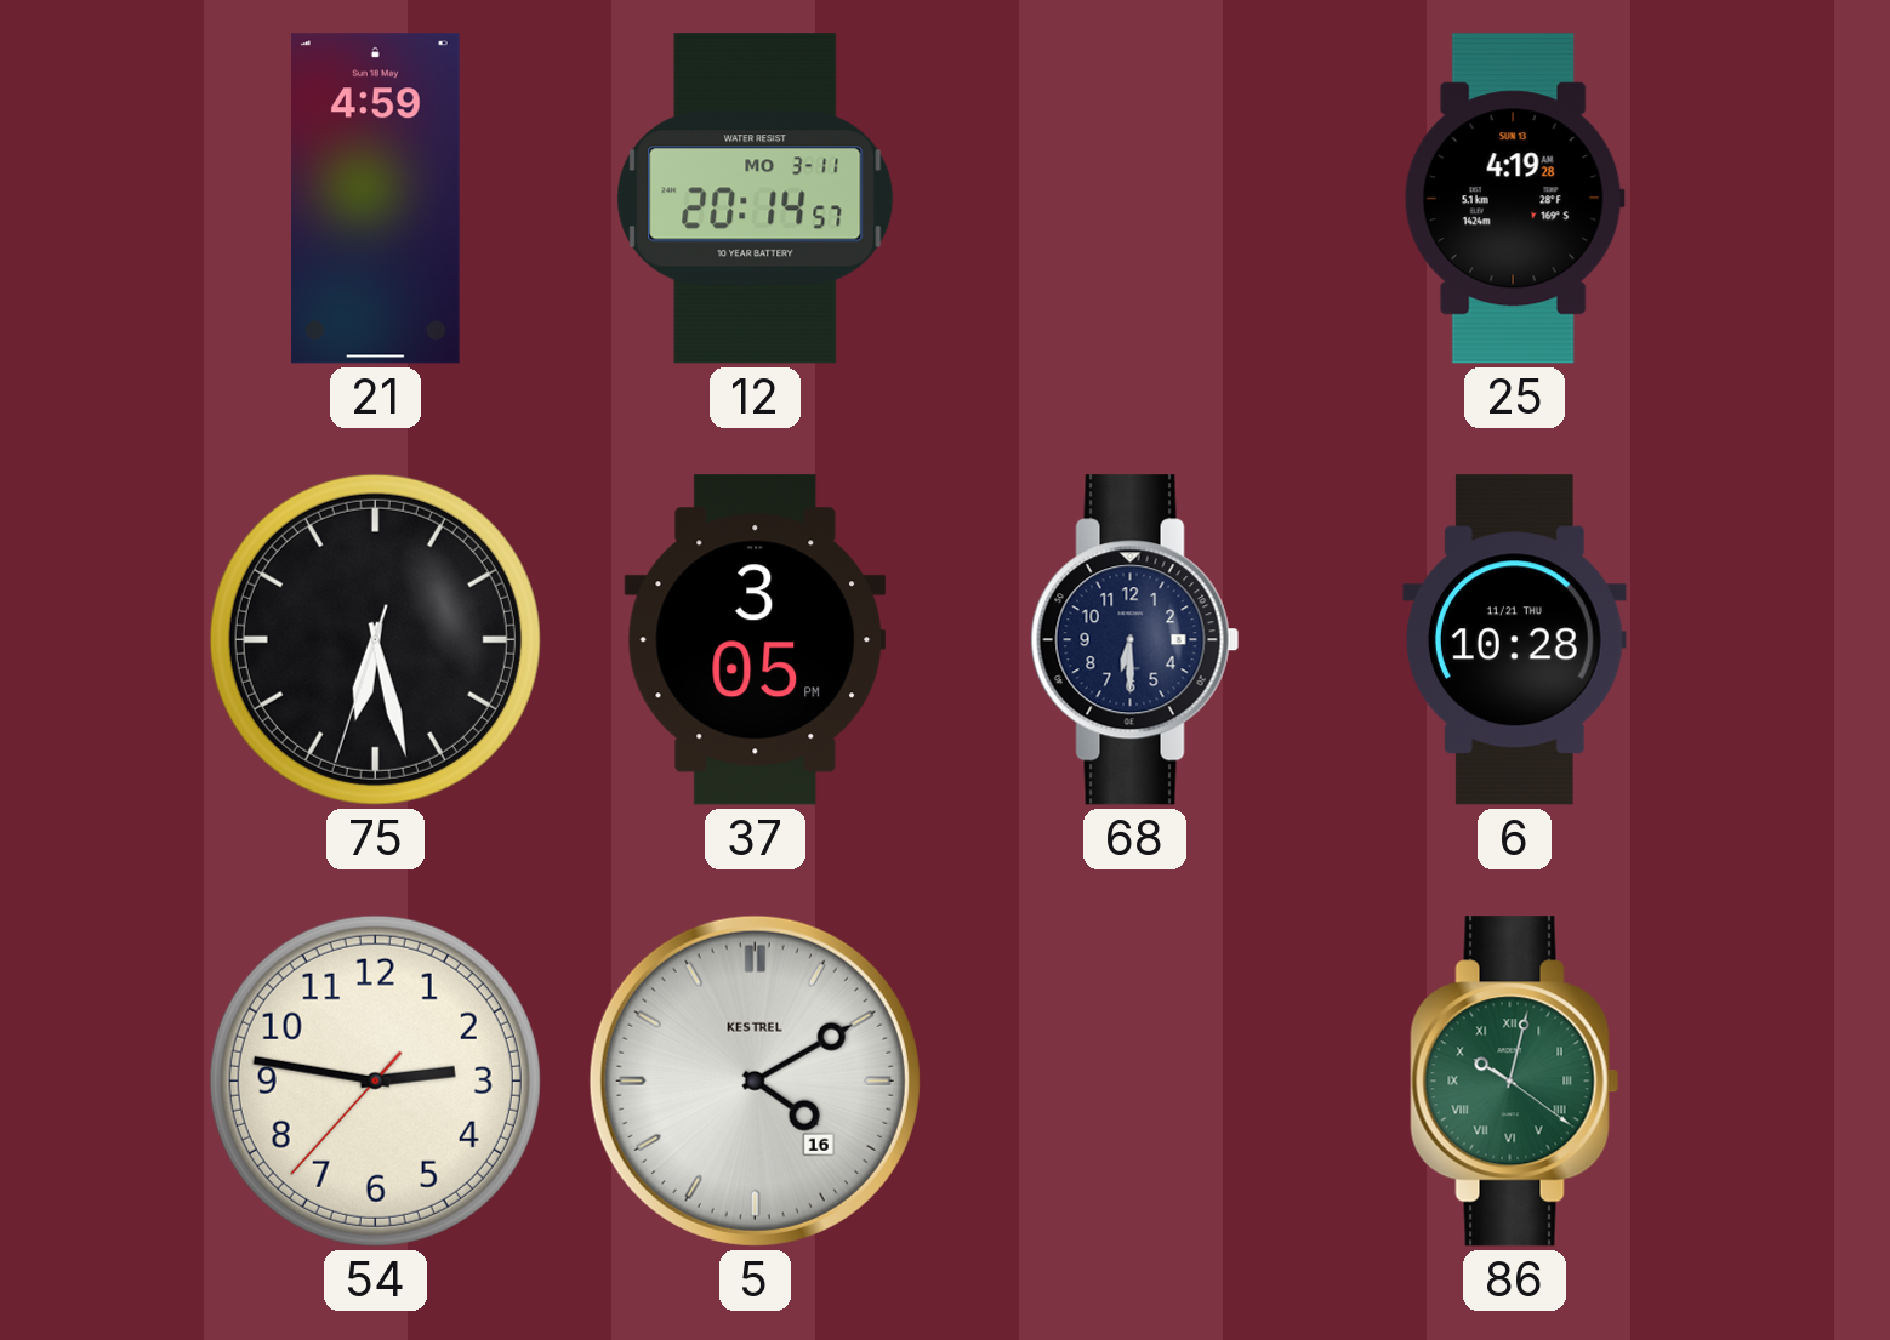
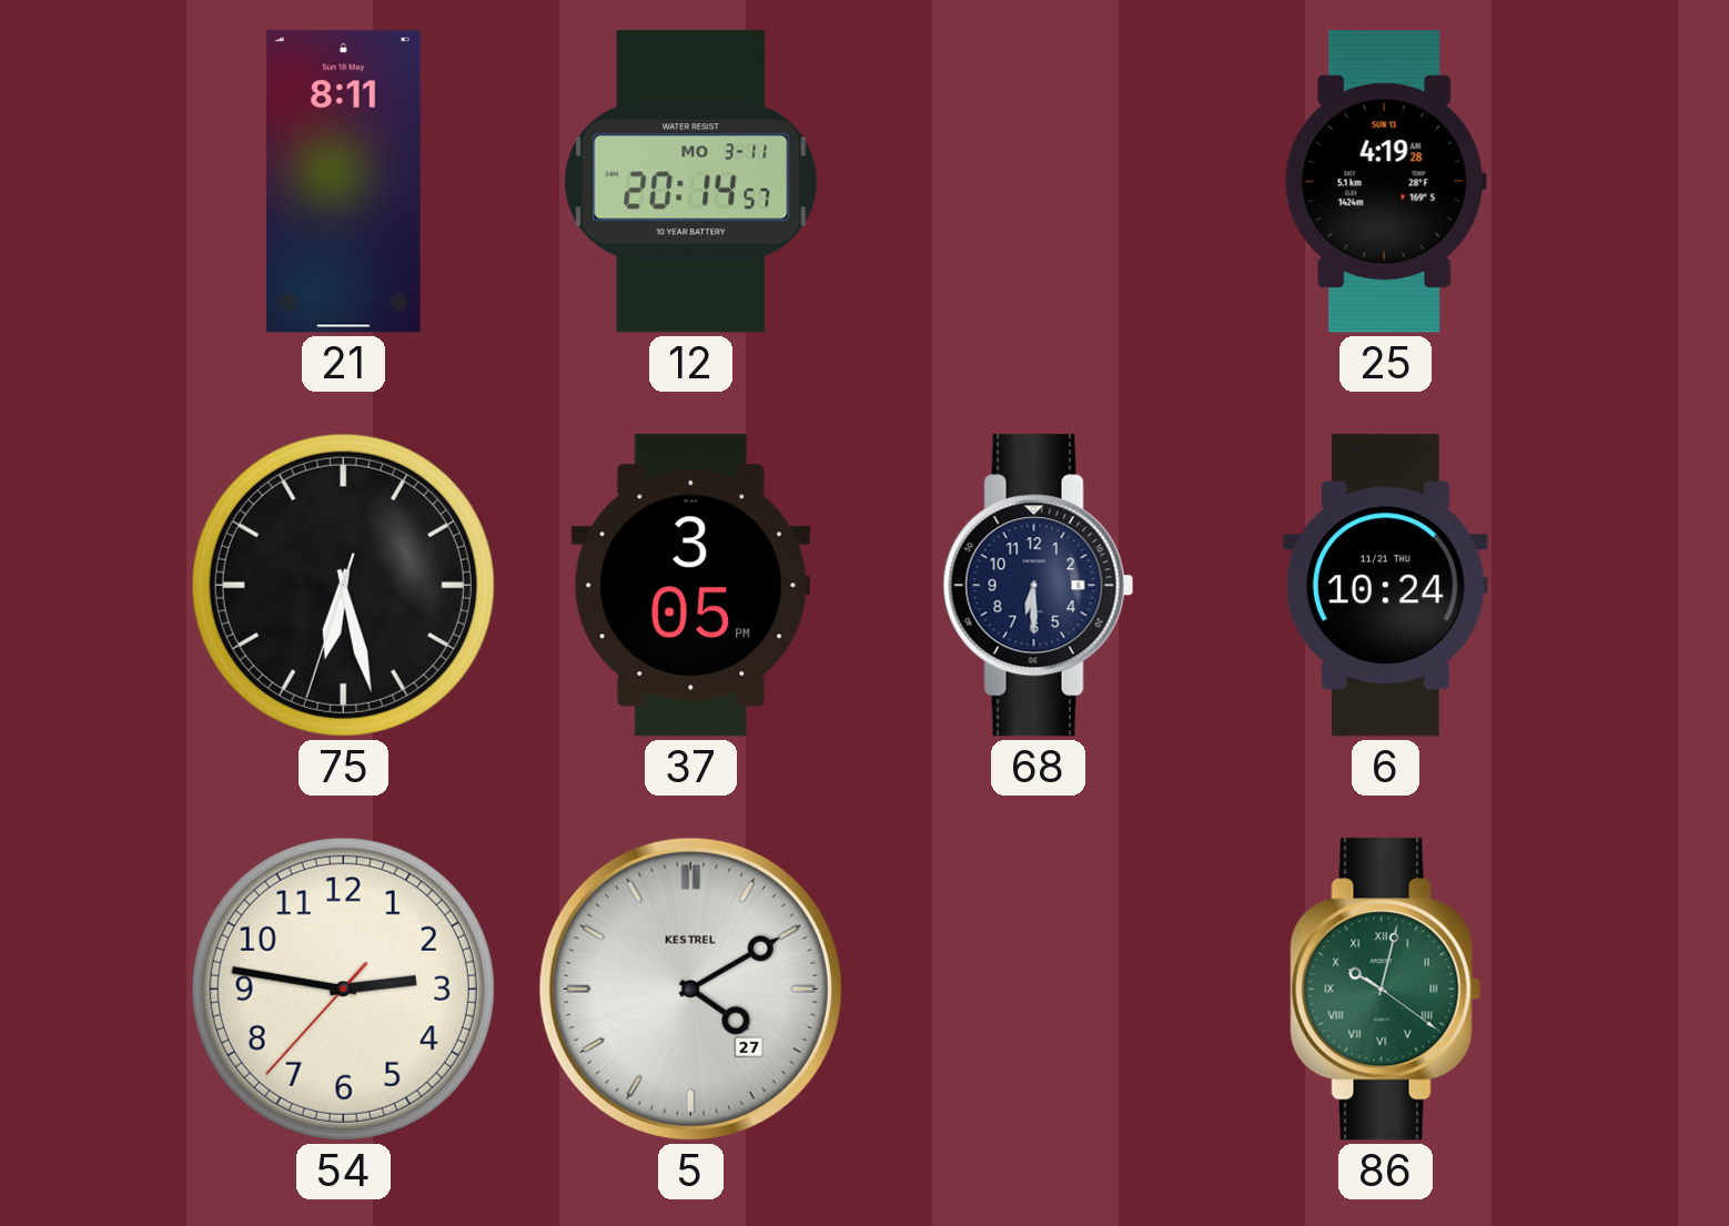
21: 4:59 -> 8:11 (343, 182)
6: 10:28 -> 10:24 (1385, 586)
5 date: 16 -> 27 (690, 989)
